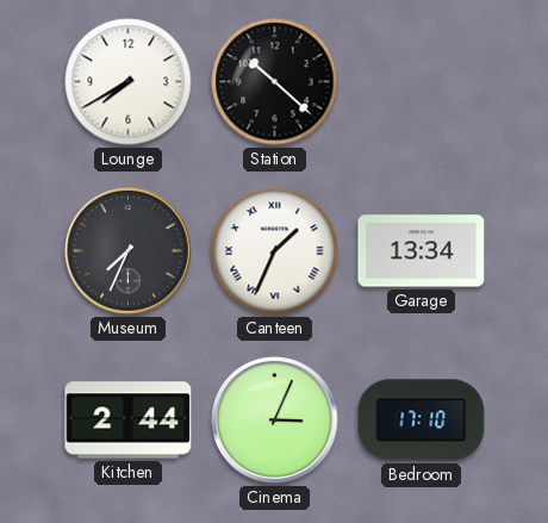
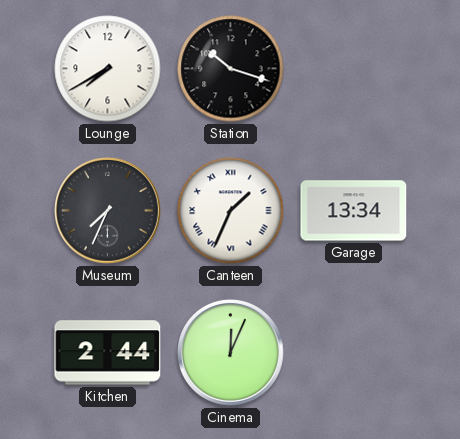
Station: 10:22 -> 10:18 (231, 69)
Cinema: 3:04 -> 12:04 (231, 353)
Bedroom: 17:10 -> none (422, 421)
